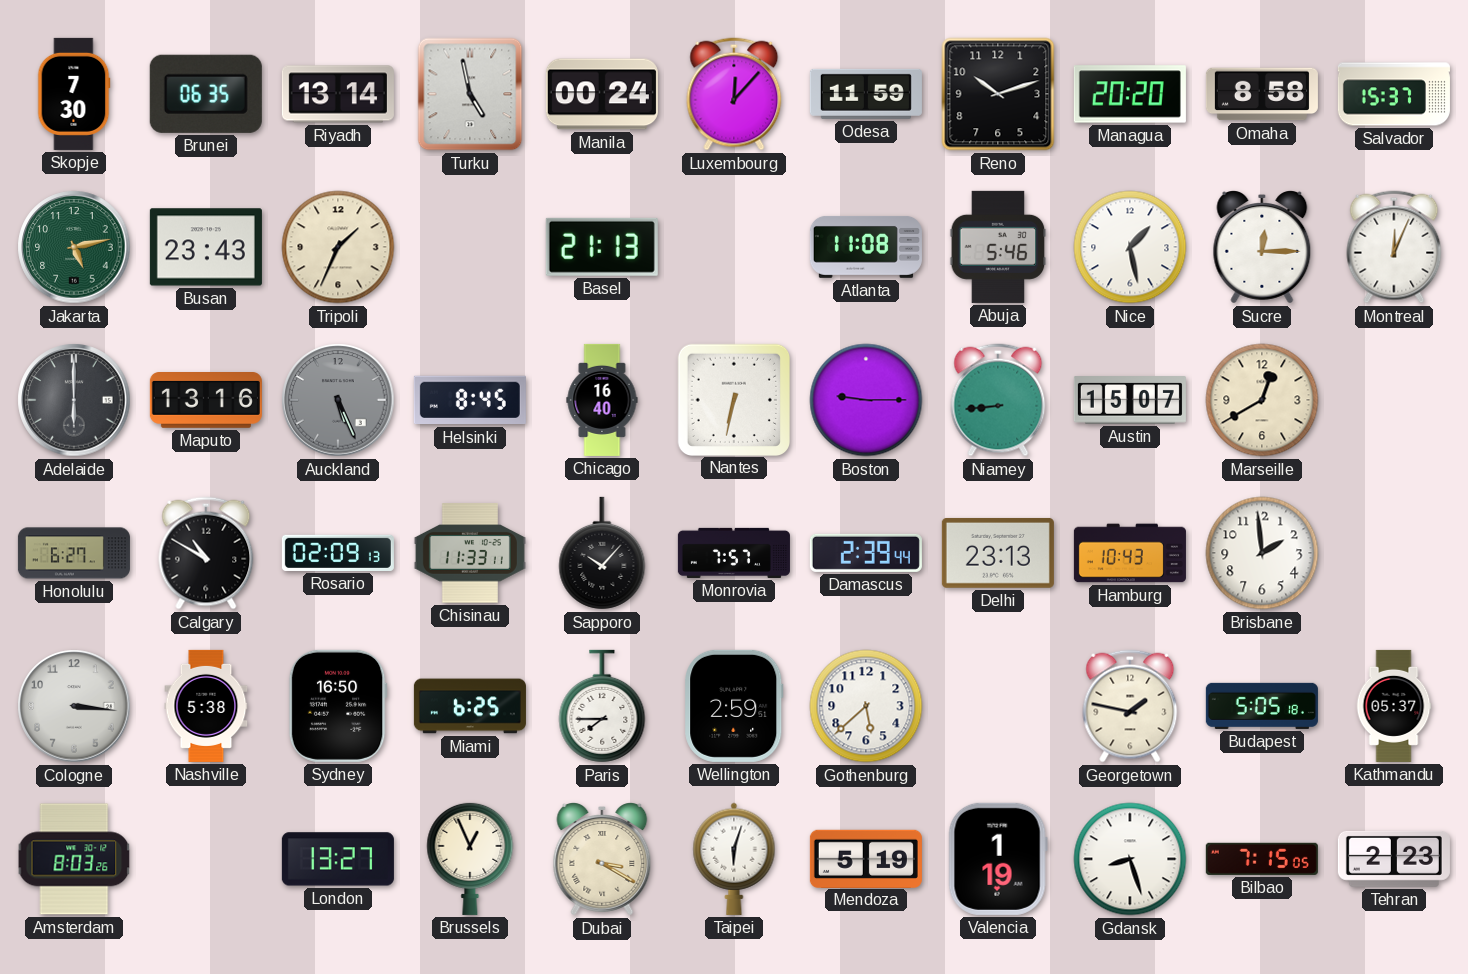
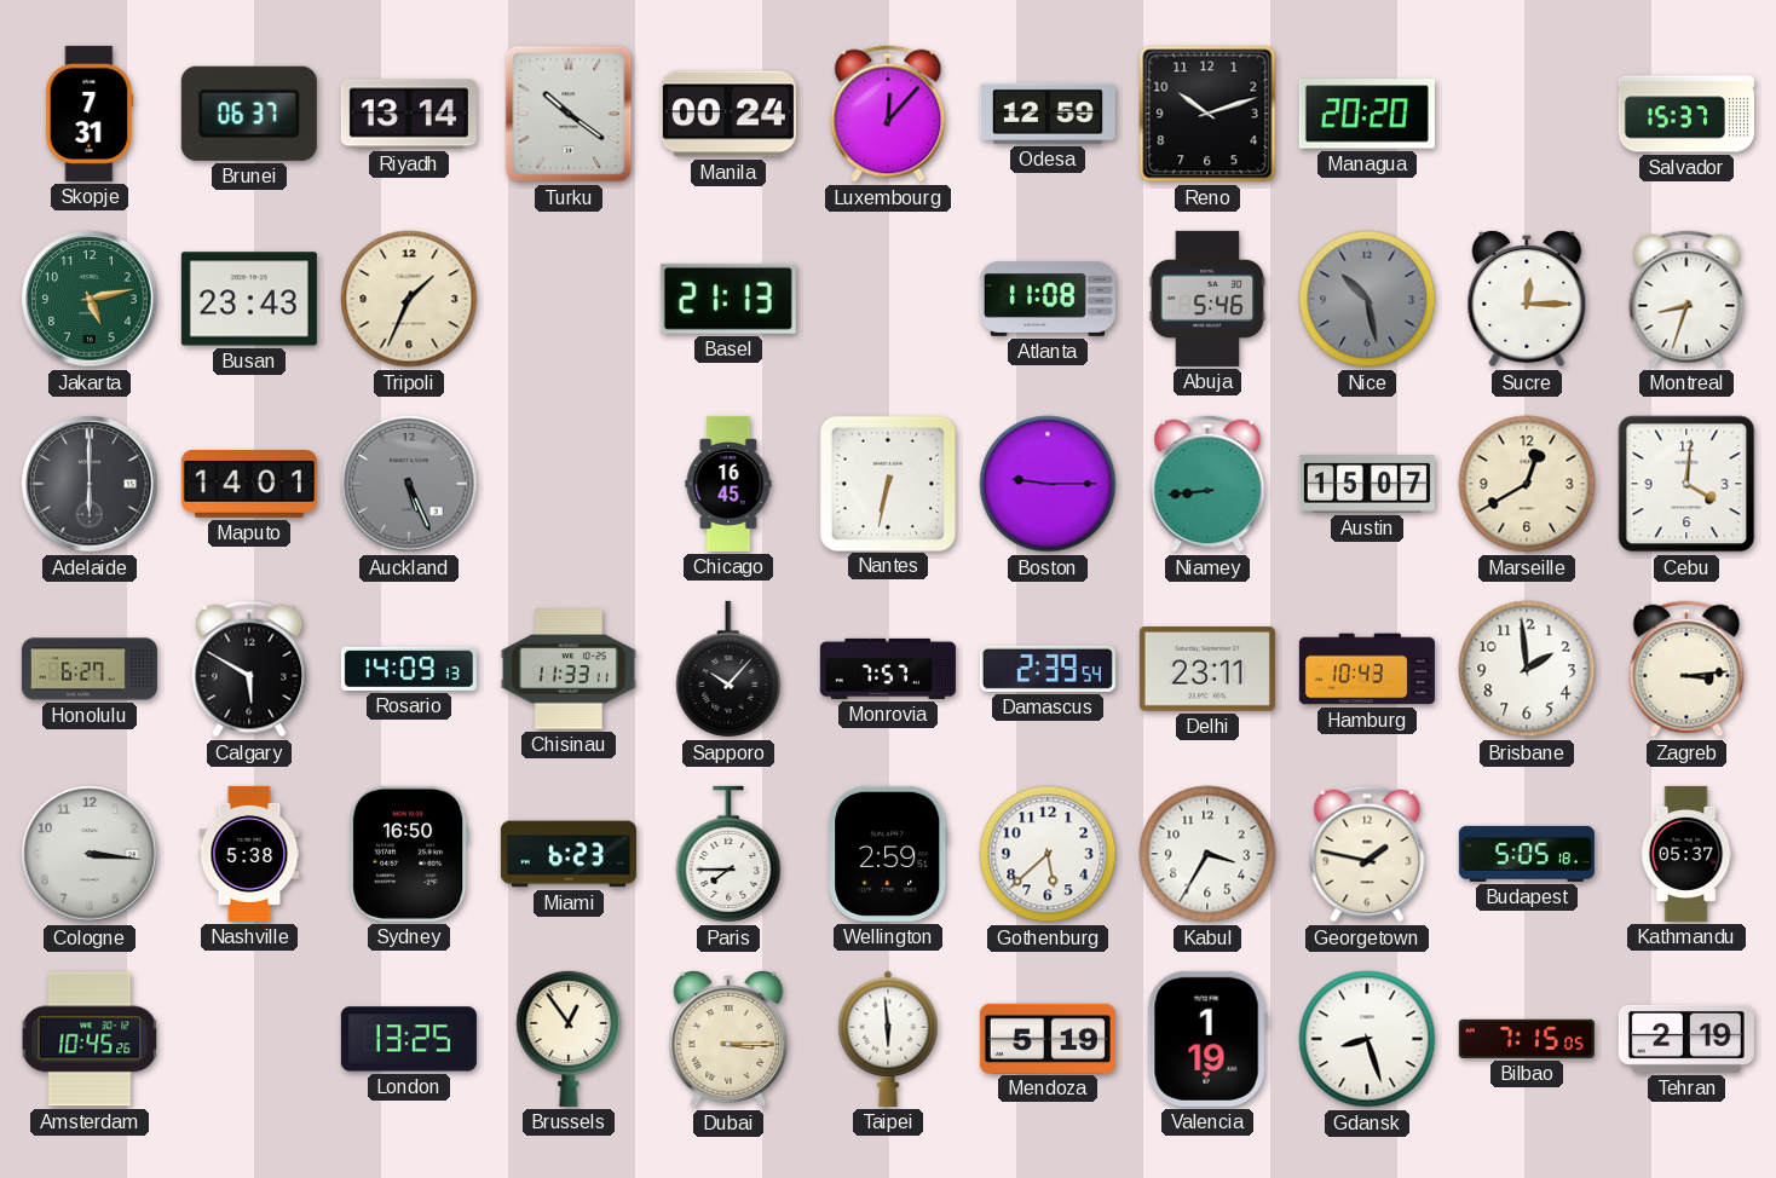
Skopje: 7:30 -> 7:31 (90, 114)
Brunei: 06:35 -> 06:37 (249, 114)
Turku: 4:58 -> 10:21 (569, 114)
Odesa: 11:59 -> 12:59 (1048, 114)
Omaha: 8:58 -> none (1262, 94)
Nice: 1:28 -> 10:28 (1367, 299)
Nice dial: white -> grey (1367, 299)
Montreal: 12:04 -> 8:33 (1686, 299)
Maputo: 13:16 -> 14:01 (249, 485)
Helsinki: 8:45 -> none (470, 400)
Chicago: 16:40 -> 16:45 (728, 484)
Cebu: none -> 4:01 (1686, 484)
Calgary: 10:50 -> 5:50 (249, 669)
Rosario: 02:09 -> 14:09 (409, 669)
Damascus: 2:39:44 -> 2:39:54 (1048, 669)
Delhi: 23:13 -> 23:11 (1207, 669)
Zagreb: none -> 3:14 (1686, 669)
Miami: 6:25 -> 6:23 (569, 854)
Kabul: none -> 3:35 (1207, 854)
Amsterdam: 8:03 -> 10:45 (90, 1039)
London: 13:27 -> 13:25 (409, 1039)
Brussels: 12:56 -> 12:54 (569, 1038)
Dubai: 3:20 -> 3:15 (728, 1040)
Taipei: 6:03 -> 5:59 (888, 1039)
Tehran: 2:23 -> 2:19 (1686, 1039)
